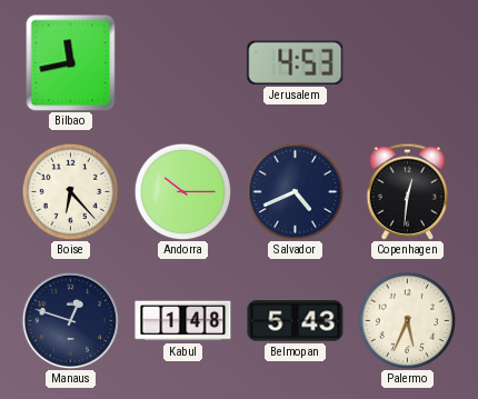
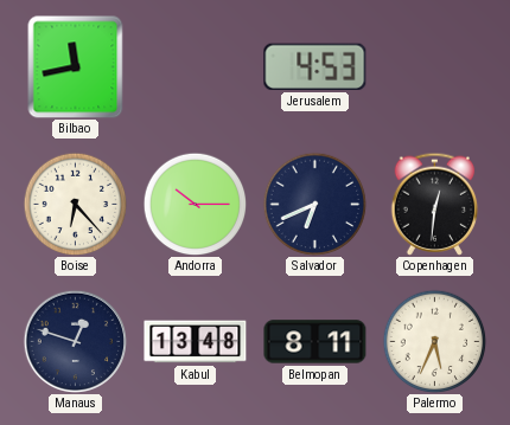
Salvador: 4:41 -> 6:41 (314, 204)
Kabul: 1:48 -> 13:48 (196, 342)
Belmopan: 5:43 -> 8:11 (315, 342)
